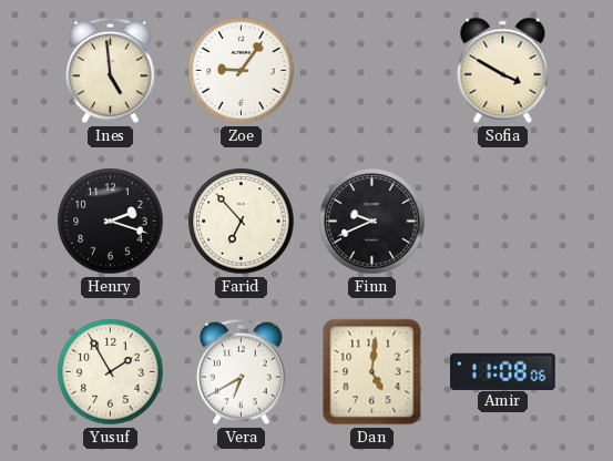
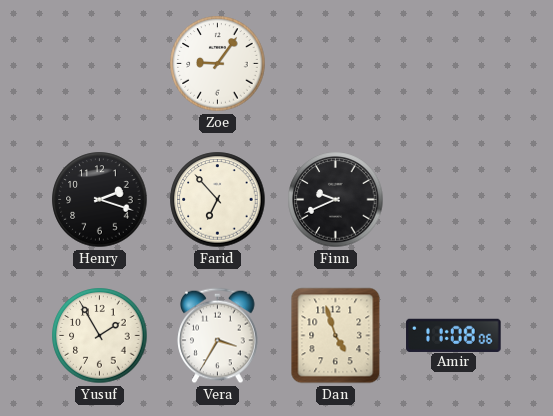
Ines: 4:59 -> none (111, 71)
Sofia: 3:50 -> none (503, 71)
Vera: 6:40 -> 3:35 (218, 336)
Dan: 5:01 -> 4:57 (336, 336)
